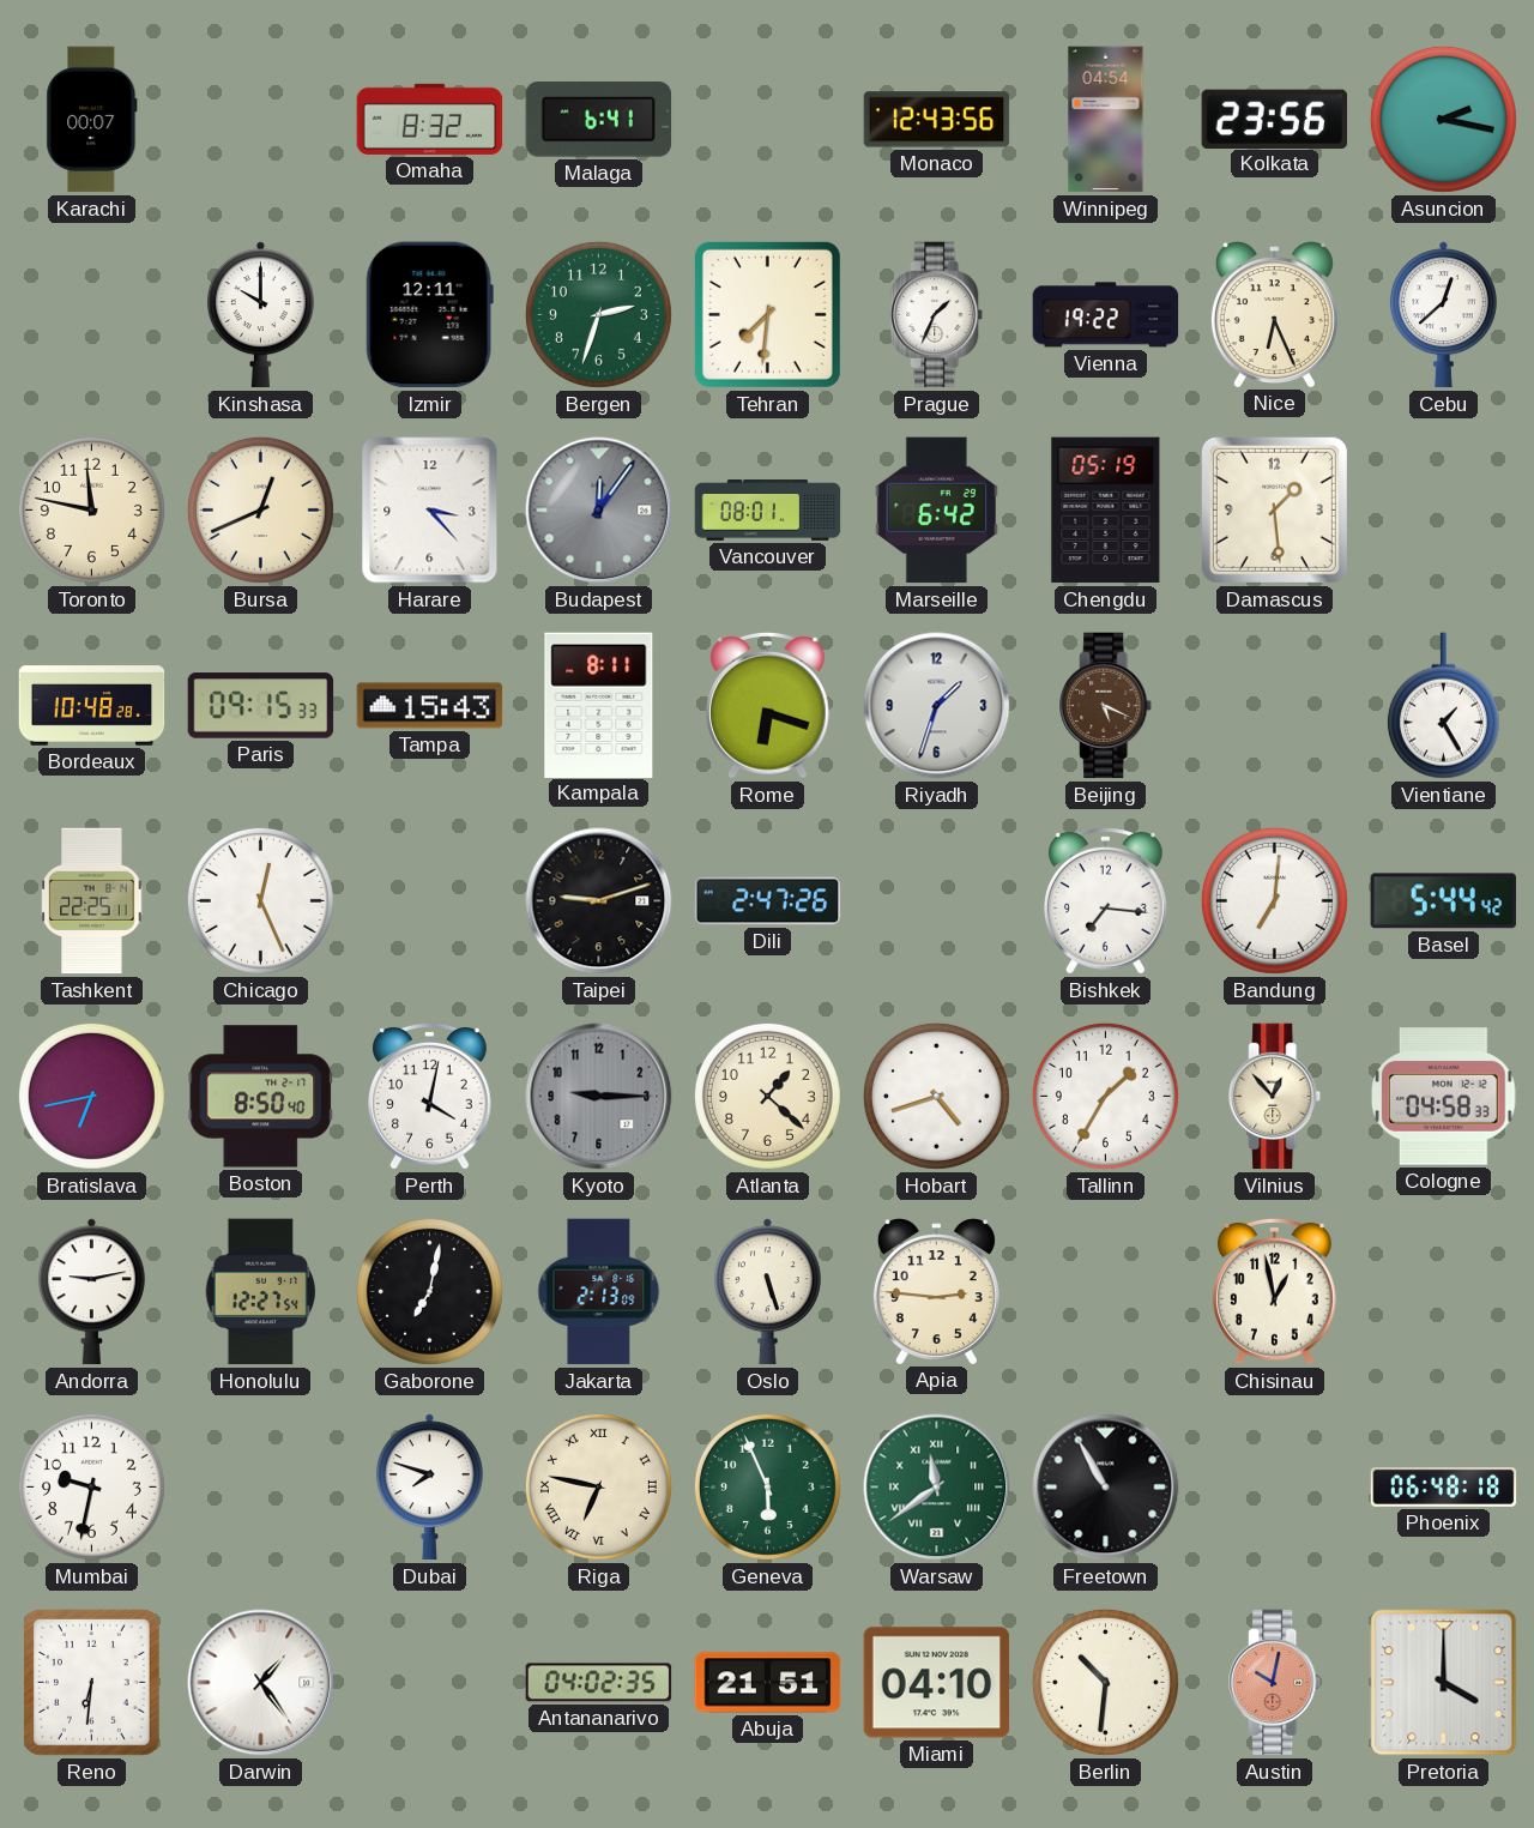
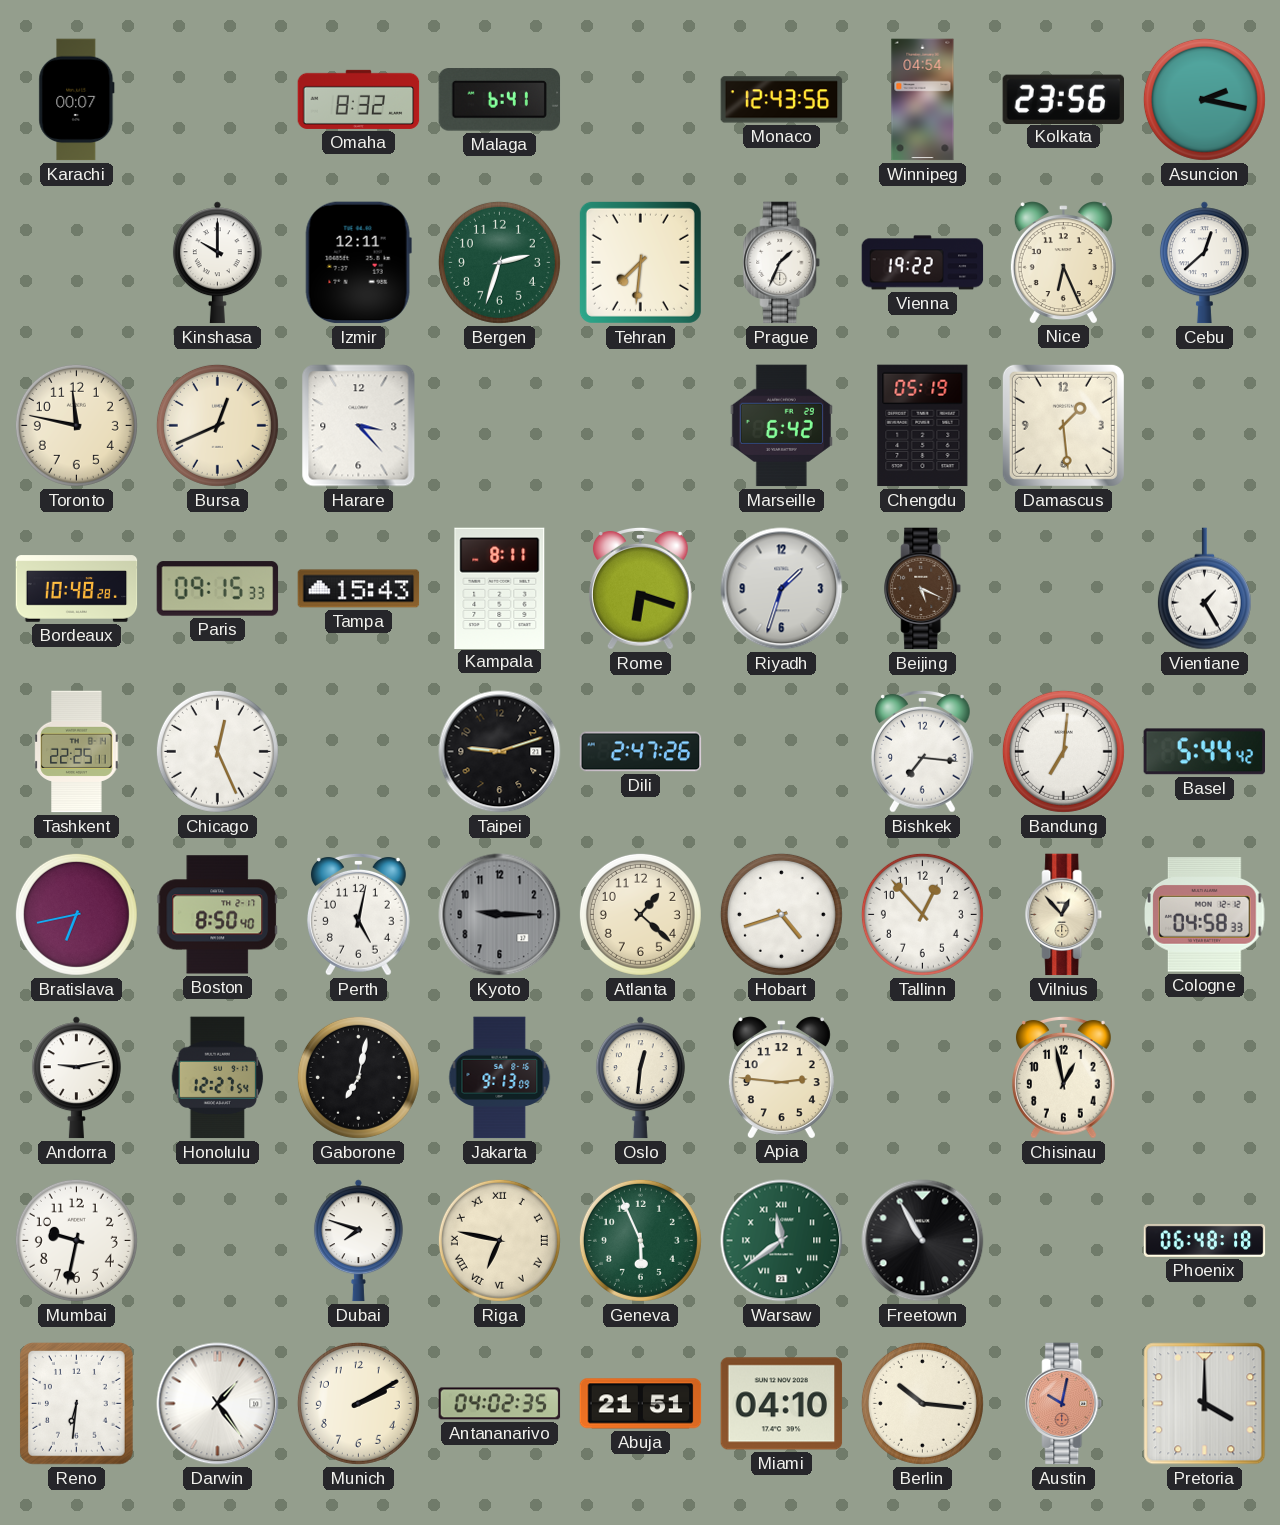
Budapest: 12:06 -> none (599, 511)
Vancouver: 08:01 -> none (768, 511)
Perth: 4:02 -> 5:02 (359, 914)
Tallinn: 1:35 -> 12:53 (922, 914)
Jakarta: 2:13 -> 9:13 (500, 1078)
Oslo: 5:27 -> 12:31 (640, 1078)
Munich: none -> 2:10 (358, 1403)
Berlin: 10:31 -> 10:16 (922, 1403)
